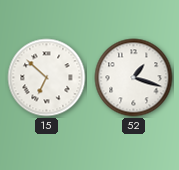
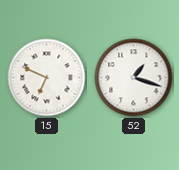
15: 6:52 -> 6:49 (47, 78)
